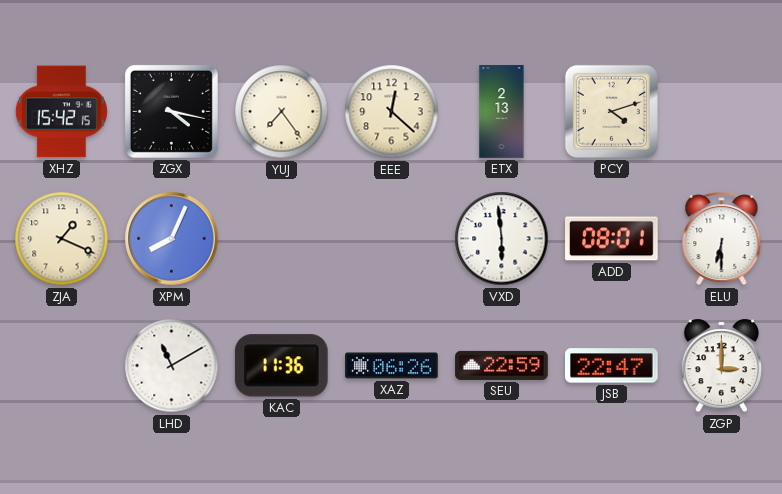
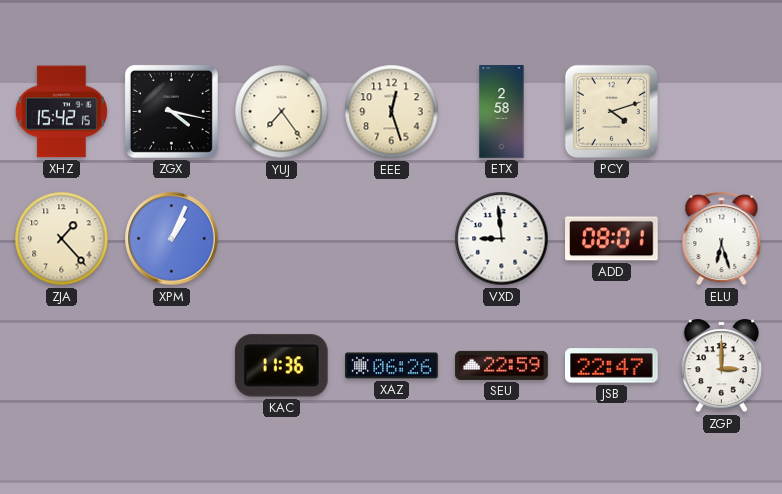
EEE: 12:22 -> 12:27 (392, 112)
ETX: 2:13 -> 2:58 (502, 112)
ZJA: 1:19 -> 1:23 (62, 239)
XPM: 8:04 -> 1:04 (172, 239)
VXD: 5:59 -> 8:59 (502, 239)
ELU: 6:30 -> 6:27 (722, 239)
LHD: 11:10 -> none (172, 366)
